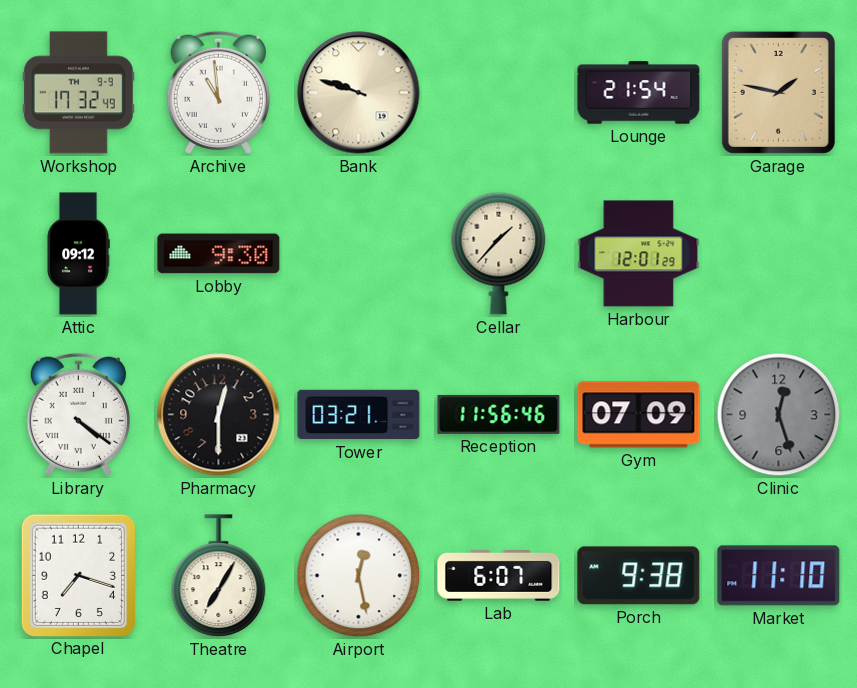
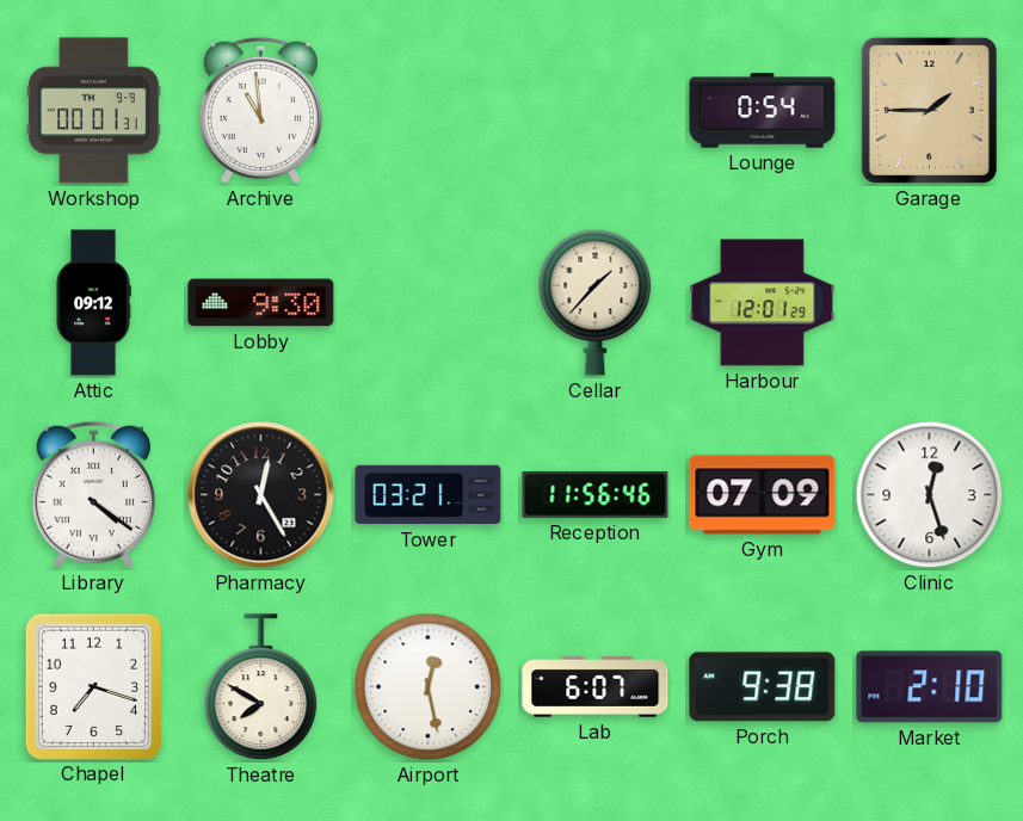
Workshop: 17:32 -> 00:01 (93, 111)
Bank: 9:48 -> none (359, 93)
Lounge: 21:54 -> 0:54 (763, 111)
Garage: 1:47 -> 1:45 (929, 110)
Pharmacy: 12:30 -> 12:25 (261, 495)
Clinic dial: grey -> white (930, 495)
Theatre: 7:05 -> 7:50 (261, 687)
Market: 11:10 -> 2:10 (930, 687)
